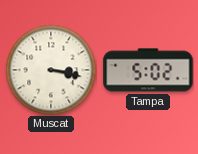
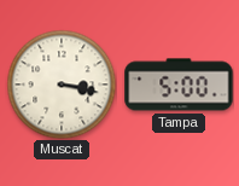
Tampa: 5:02 -> 5:00 (179, 85)
